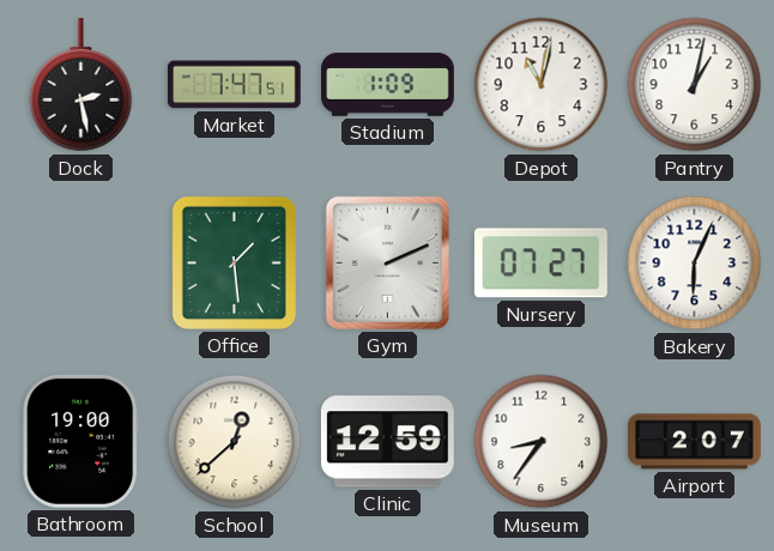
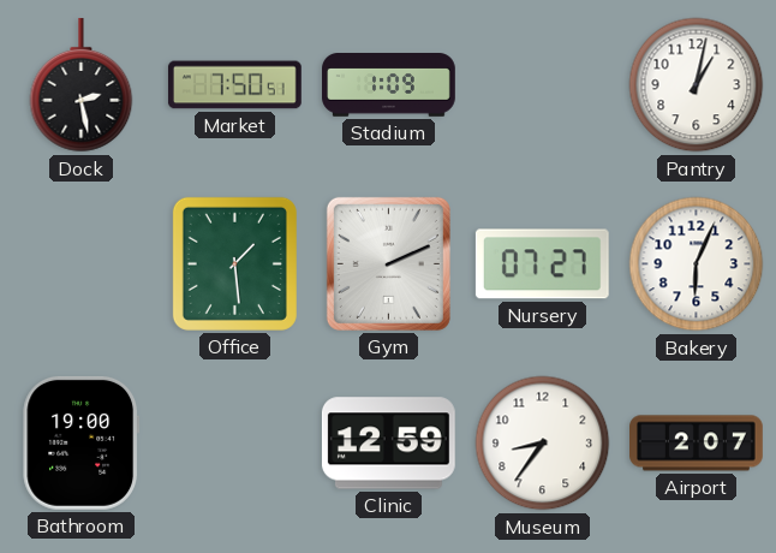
Market: 7:47 -> 7:50 (234, 85)
Depot: 11:02 -> none (542, 85)
School: 12:38 -> none (235, 442)
